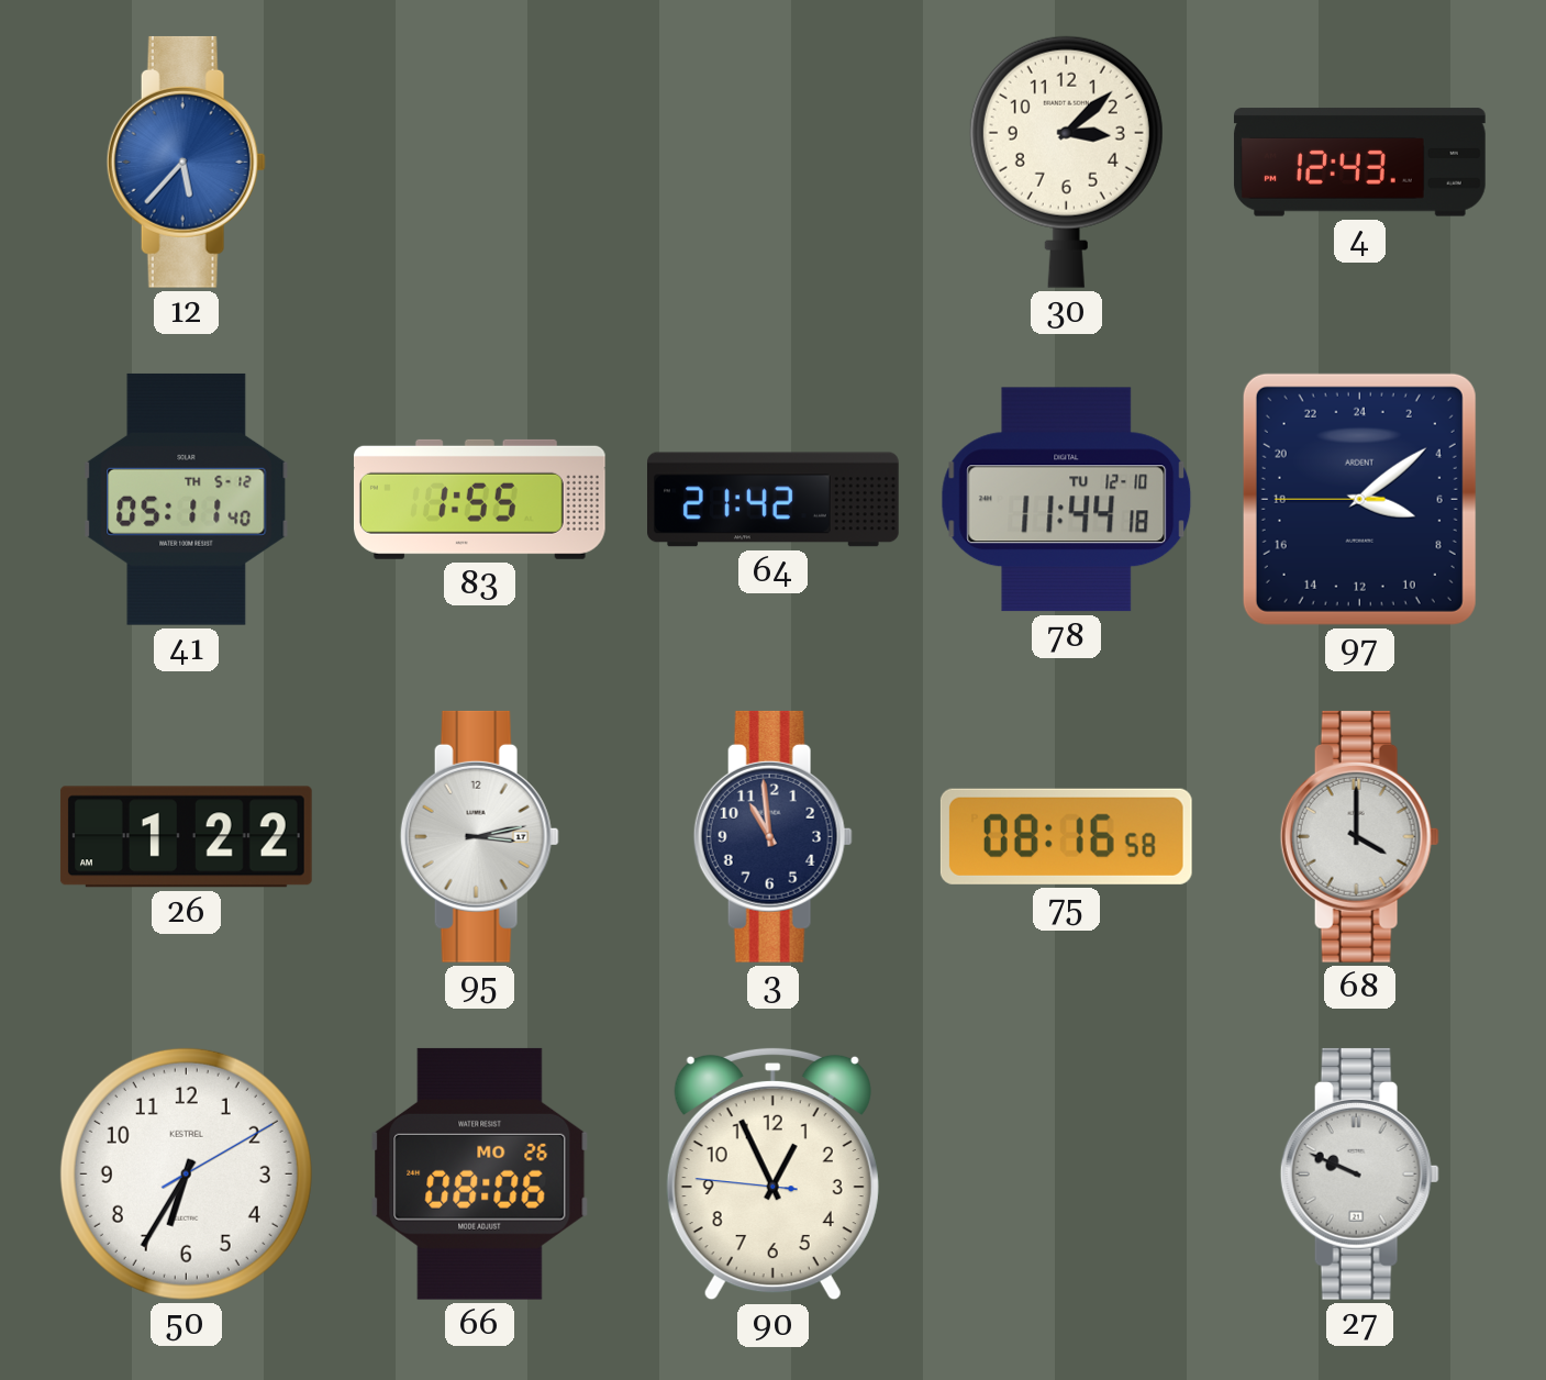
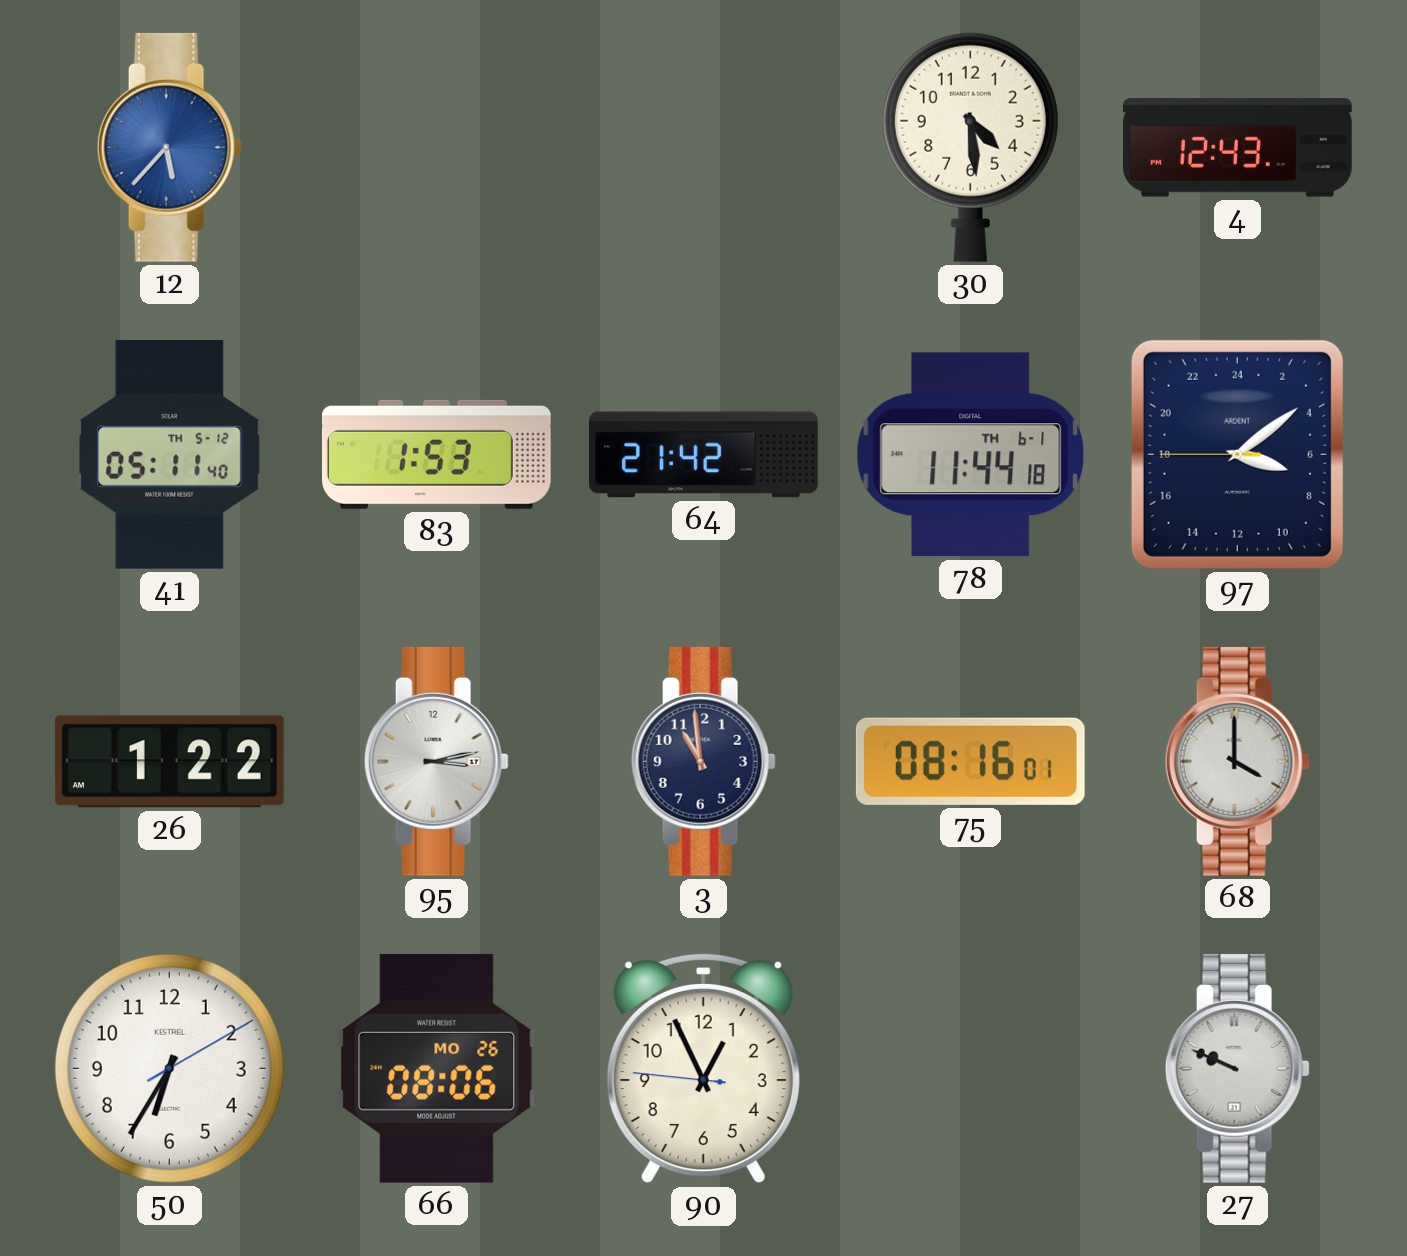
30: 3:08 -> 4:29 (970, 147)
83: 1:55 -> 1:53 (436, 454)
78 date: TU 12-10 -> TH 6-1 (971, 455)
75: 08:16:58 -> 08:16:01 (970, 761)
